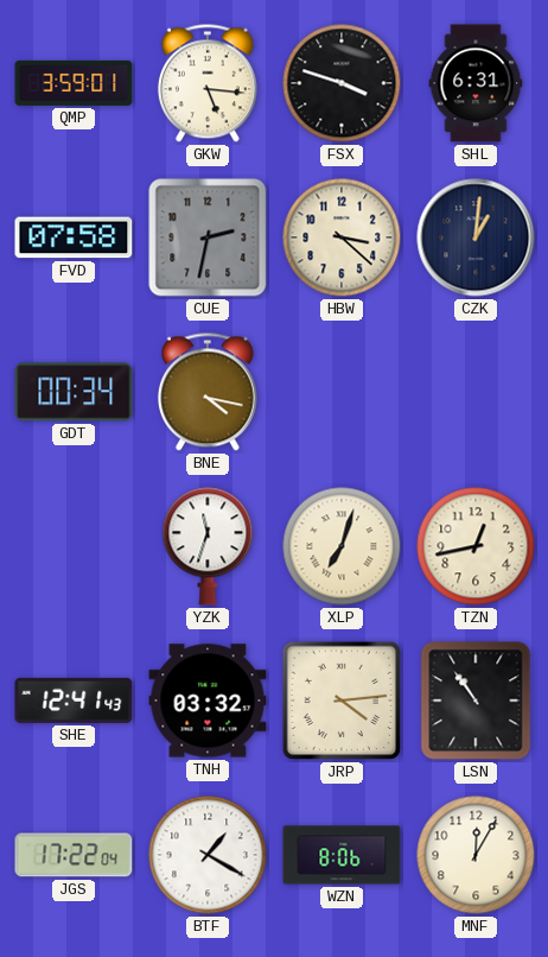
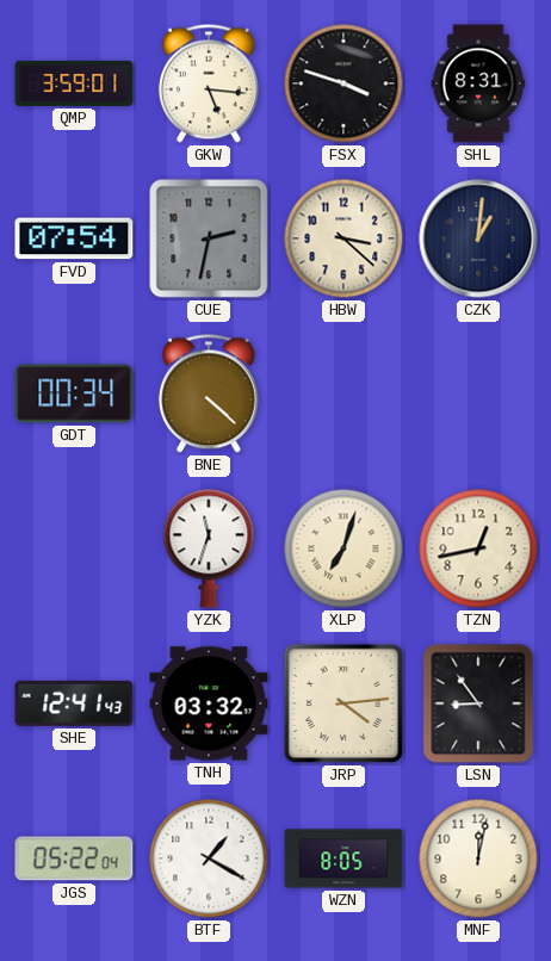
SHL: 6:31 -> 8:31 (478, 83)
FVD: 07:58 -> 07:54 (74, 238)
BNE: 4:17 -> 4:22 (209, 393)
LSN: 10:54 -> 8:54 (478, 703)
JGS: 17:22 -> 05:22 (74, 858)
WZN: 8:06 -> 8:05 (343, 858)
MNF: 12:05 -> 12:02 (478, 858)
